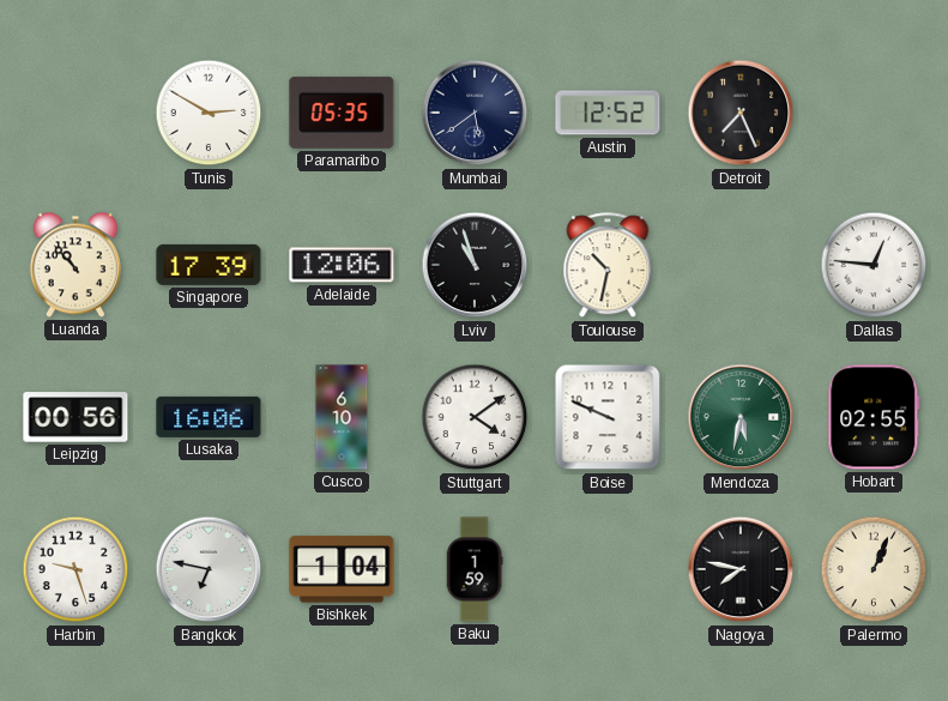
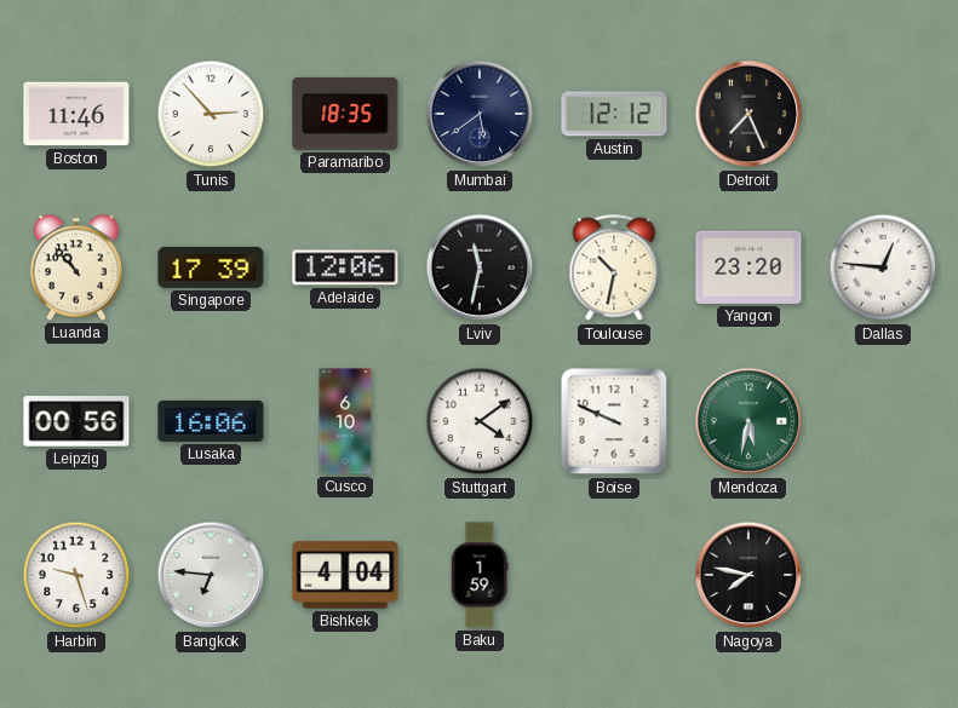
Boston: none -> 11:46 (76, 114)
Tunis: 2:50 -> 2:53 (211, 114)
Paramaribo: 05:35 -> 18:35 (345, 114)
Austin: 12:52 -> 12:12 (614, 114)
Lviv: 10:57 -> 11:32 (480, 267)
Yangon: none -> 23:20 (748, 267)
Hobart: 02:55 -> none (874, 417)
Bangkok: 6:47 -> 6:46 (211, 575)
Bishkek: 1:04 -> 4:04 (345, 575)
Palermo: 1:04 -> none (874, 569)
